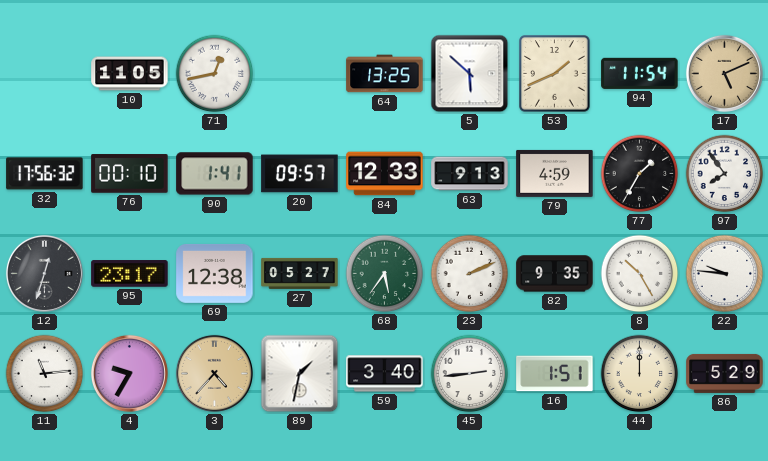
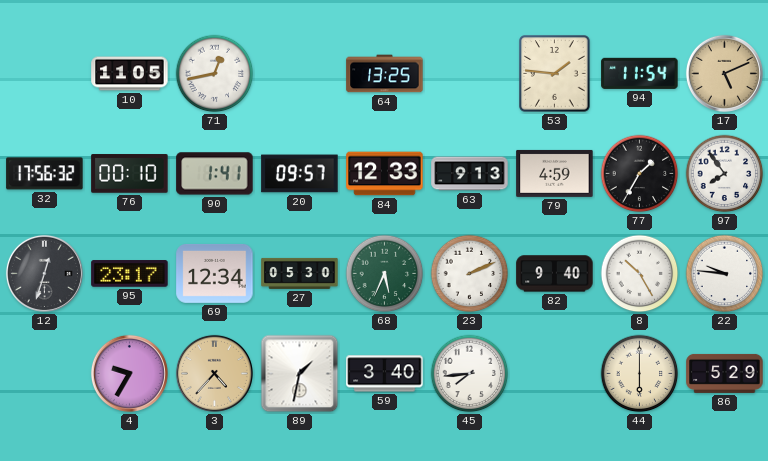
5: 5:52 -> none (470, 74)
53: 1:41 -> 1:46 (555, 74)
69: 12:38 -> 12:34 (215, 273)
27: 05:27 -> 05:30 (300, 273)
68: 5:36 -> 5:34 (385, 274)
82: 9:35 -> 9:40 (555, 274)
11: 11:14 -> none (45, 374)
45: 2:44 -> 7:44 (470, 374)
16: 1:51 -> none (555, 374)
44: 12:00 -> 6:00 (640, 374)
